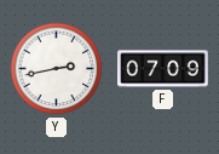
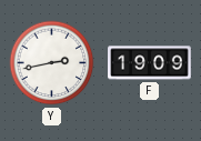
F: 07:09 -> 19:09 (150, 63)
